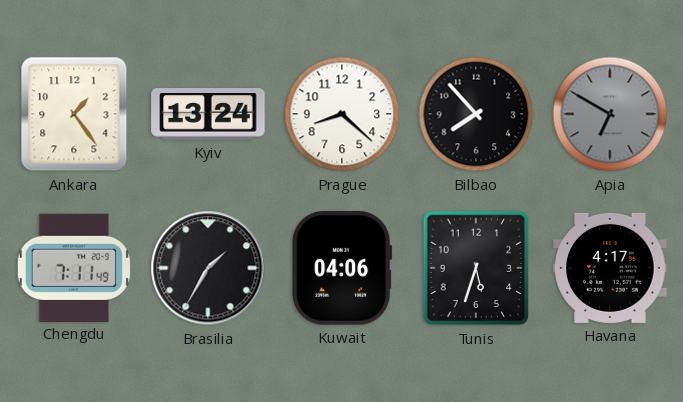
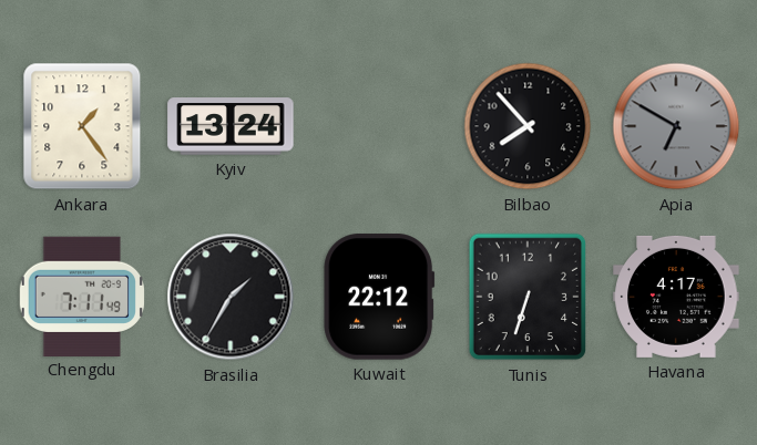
Prague: 8:22 -> none (342, 114)
Kuwait: 04:06 -> 22:12 (379, 297)
Tunis: 5:33 -> 6:33 (528, 297)
